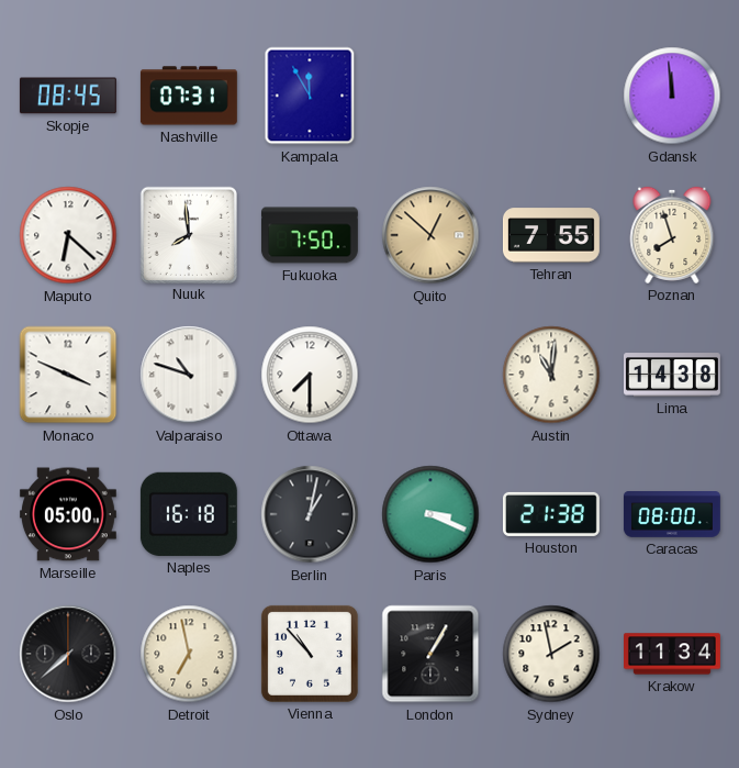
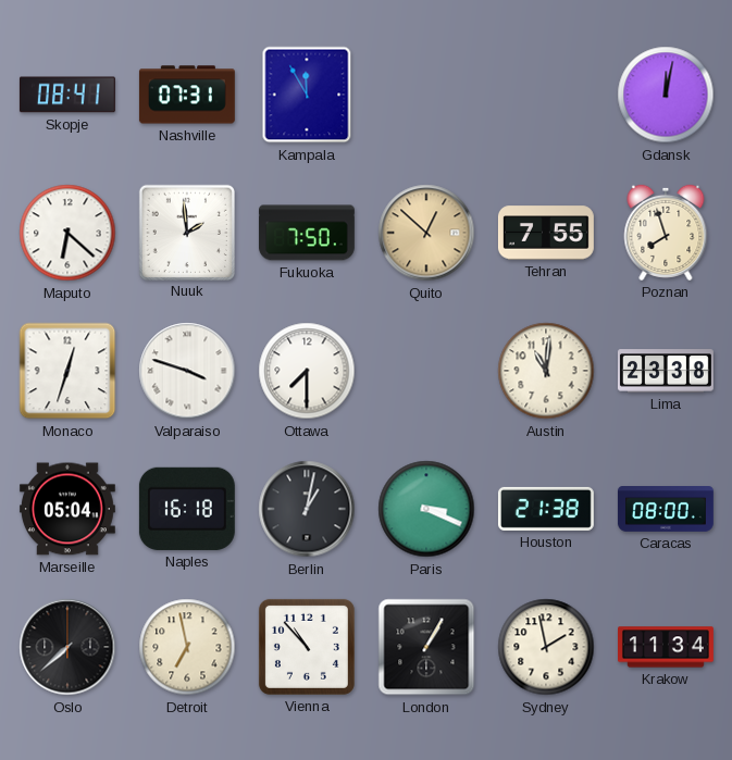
Skopje: 08:45 -> 08:41 (67, 95)
Gdansk: 11:59 -> 12:02 (666, 95)
Nuuk: 7:59 -> 1:59 (186, 232)
Monaco: 3:49 -> 12:33 (67, 371)
Valparaiso: 10:48 -> 3:48 (187, 371)
Lima: 14:38 -> 23:38 (666, 371)
Marseille: 05:00 -> 05:04 (67, 509)
